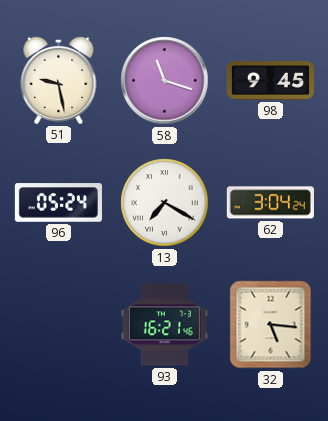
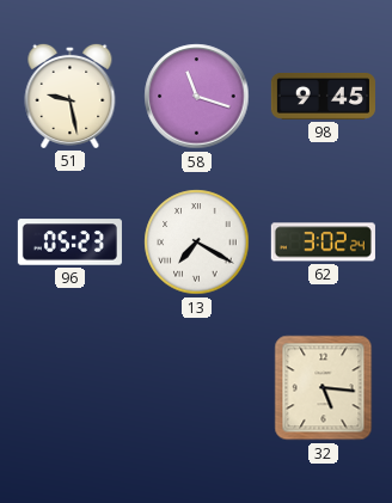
96: 05:24 -> 05:23 (69, 243)
62: 3:04 -> 3:02 (323, 243)
93: 16:21 -> none (164, 325)
